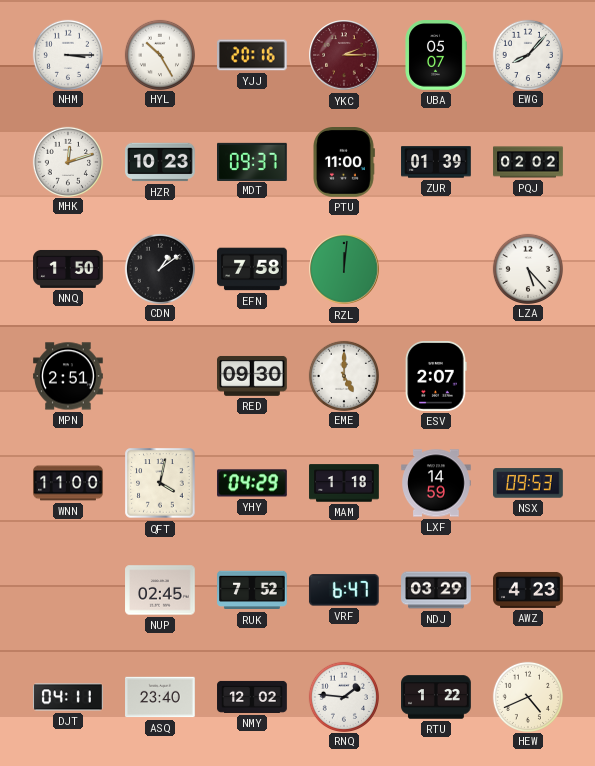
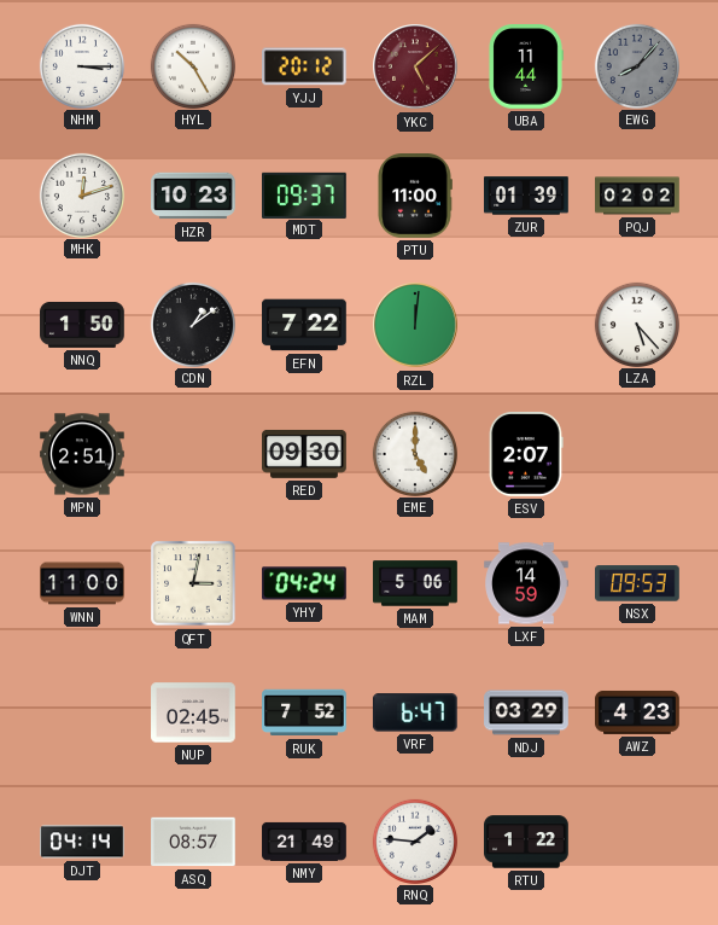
YJJ: 20:16 -> 20:12 (305, 66)
YKC: 2:15 -> 5:08 (415, 66)
UBA: 05:07 -> 11:44 (526, 66)
EWG dial: white -> grey (636, 65)
EFN: 7:58 -> 7:22 (304, 325)
QFT: 4:02 -> 3:02 (193, 583)
YHY: 04:29 -> 04:24 (304, 583)
MAM: 1:18 -> 5:06 (415, 583)
DJT: 04:11 -> 04:14 (82, 842)
ASQ: 23:40 -> 08:57 (193, 842)
NMY: 12:02 -> 21:49 (304, 842)
HEW: 4:41 -> none (527, 696)
